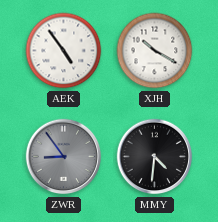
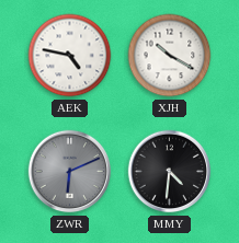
AEK: 4:54 -> 4:47 (70, 56)
ZWR: 8:54 -> 6:11 (70, 172)
